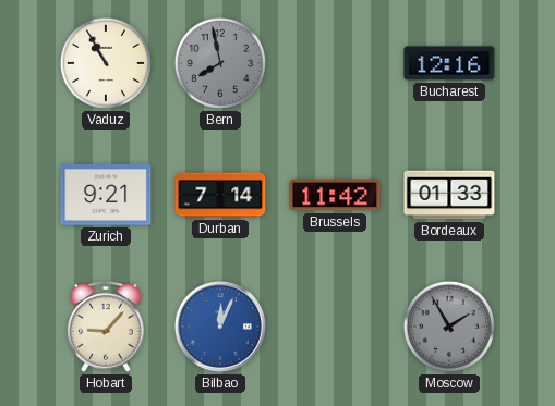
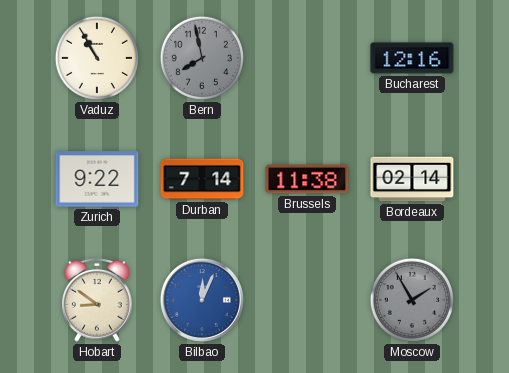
Zurich: 9:21 -> 9:22 (97, 179)
Brussels: 11:42 -> 11:38 (307, 179)
Bordeaux: 01:33 -> 02:14 (412, 179)
Hobart: 9:07 -> 8:51 (98, 300)
